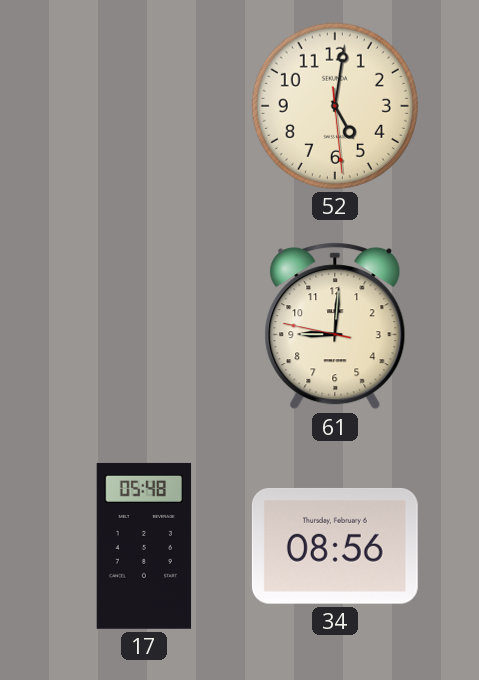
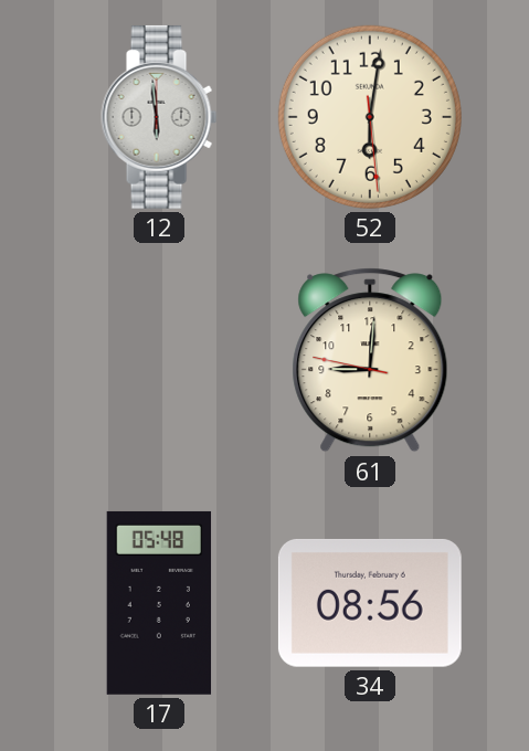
12: none -> 5:59 (159, 117)
52: 5:01 -> 6:01 (370, 117)
